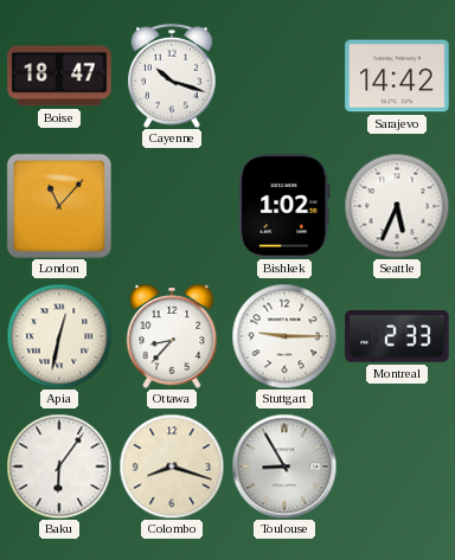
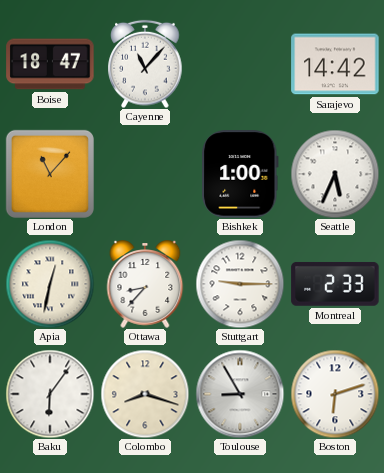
Cayenne: 10:18 -> 11:07 (145, 64)
Bishkek: 1:02 -> 1:00 (240, 174)
Boston: none -> 6:12 (335, 394)
